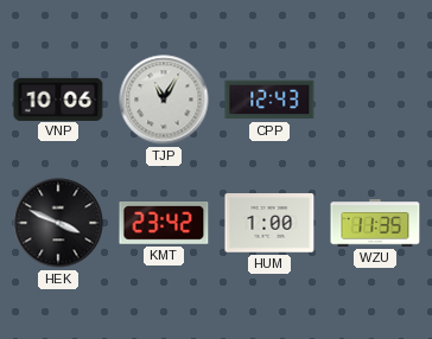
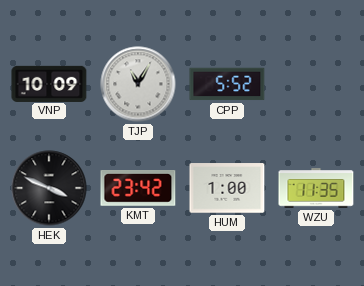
VNP: 10:06 -> 10:09 (49, 83)
CPP: 12:43 -> 5:52 (227, 84)
